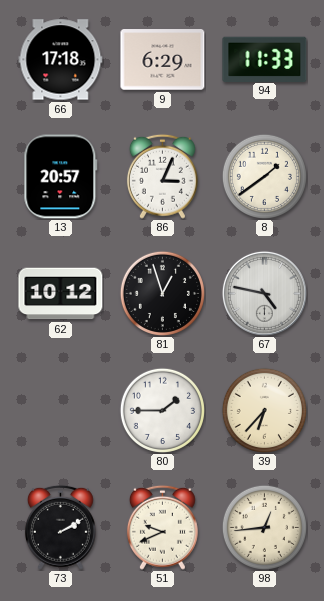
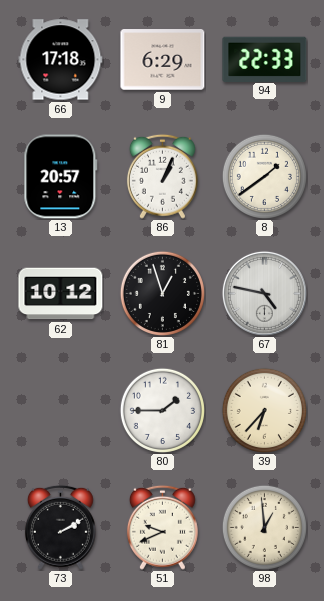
94: 11:33 -> 22:33 (265, 59)
86: 3:04 -> 1:04 (162, 176)
98: 12:44 -> 12:59 (264, 527)
